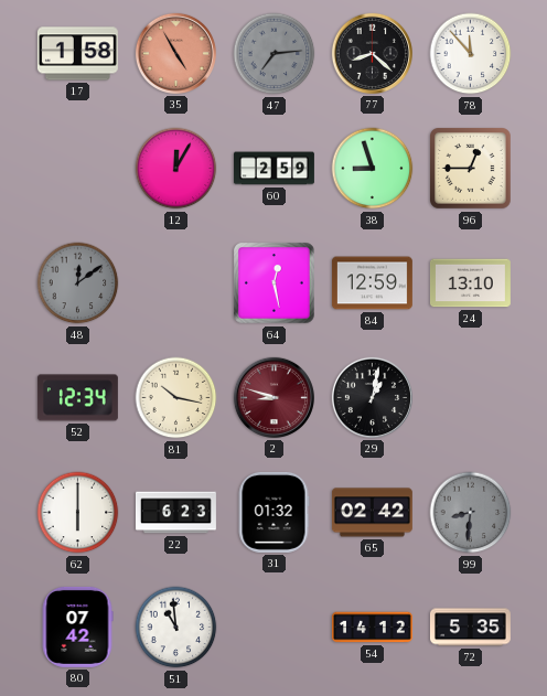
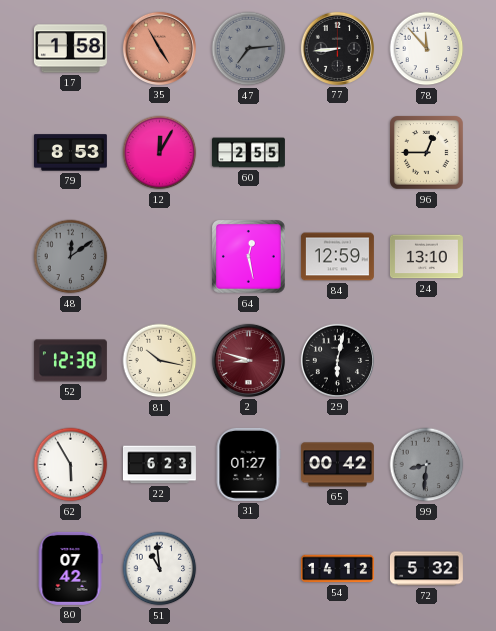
77: 8:22 -> 8:44 (337, 48)
79: none -> 8:53 (70, 153)
60: 2:59 -> 2:55 (248, 153)
38: 8:57 -> none (373, 169)
52: 12:34 -> 12:38 (70, 361)
29: 1:02 -> 6:02 (337, 360)
62: 6:00 -> 5:55 (71, 465)
31: 01:32 -> 01:27 (248, 464)
65: 02:42 -> 00:42 (337, 465)
72: 5:35 -> 5:32 (426, 569)
